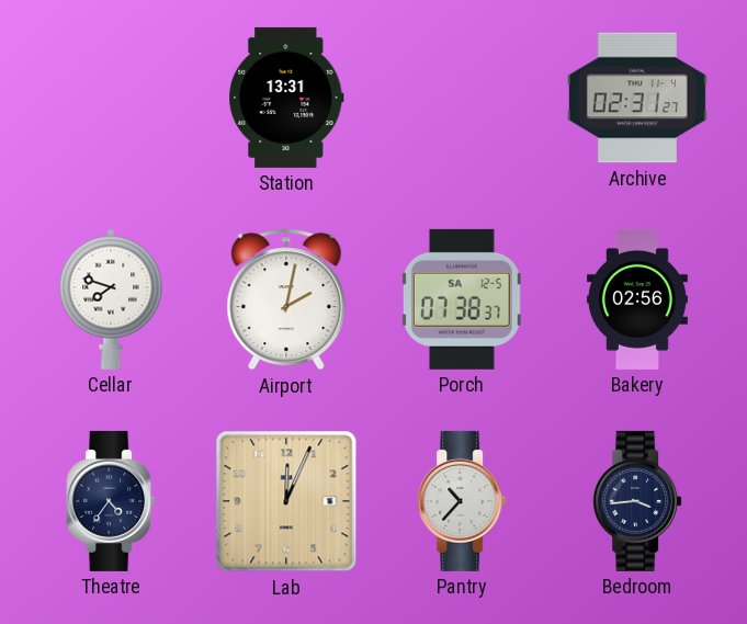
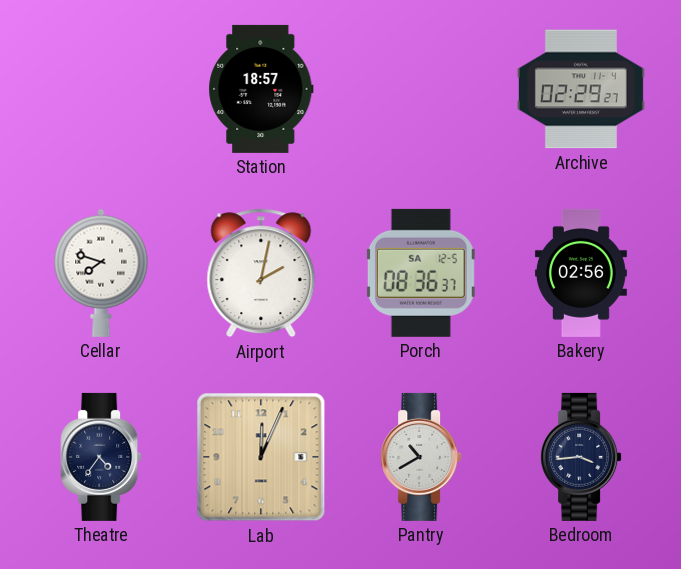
Station: 13:31 -> 18:57 (261, 89)
Archive: 02:31 -> 02:29 (581, 89)
Porch: 07:38 -> 08:36 (421, 273)
Pantry: 10:37 -> 10:40 (421, 457)
